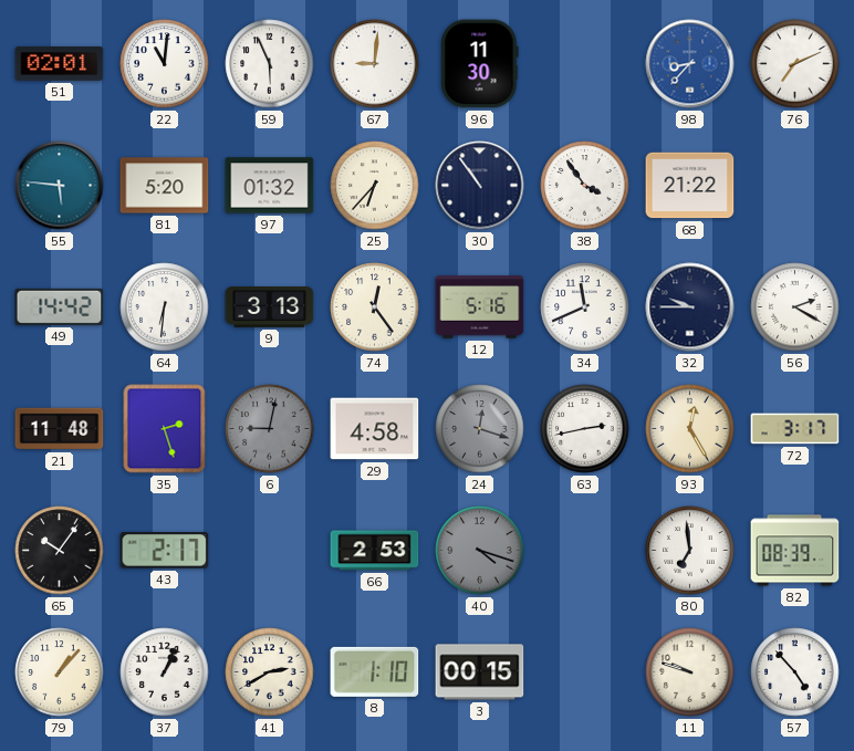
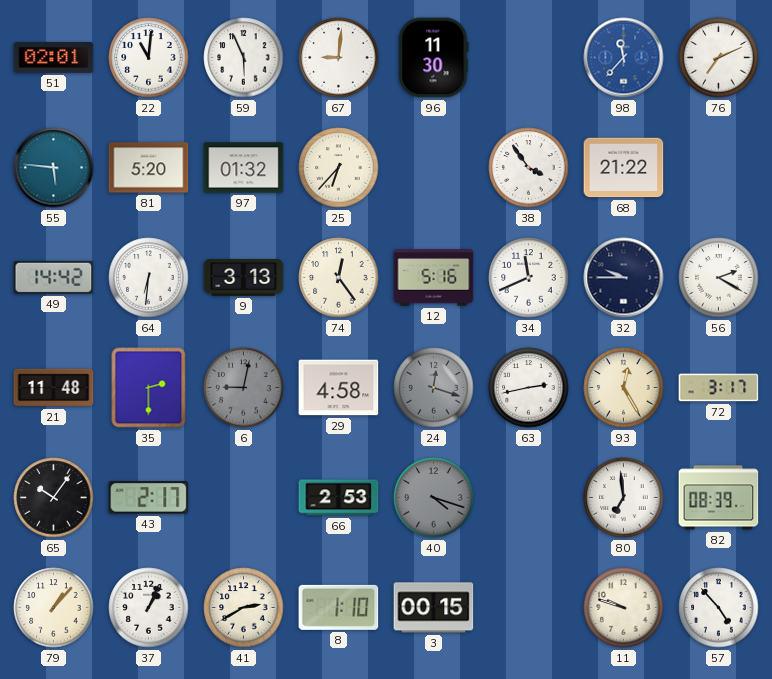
98: 8:37 -> 11:37 (624, 58)
30: 10:54 -> none (480, 186)
35: 2:27 -> 2:30 (149, 388)
